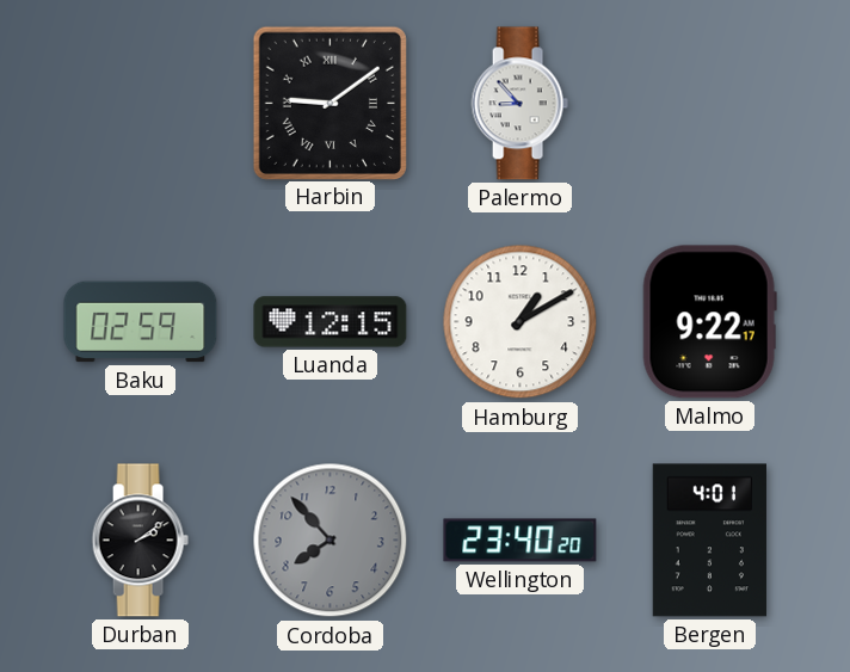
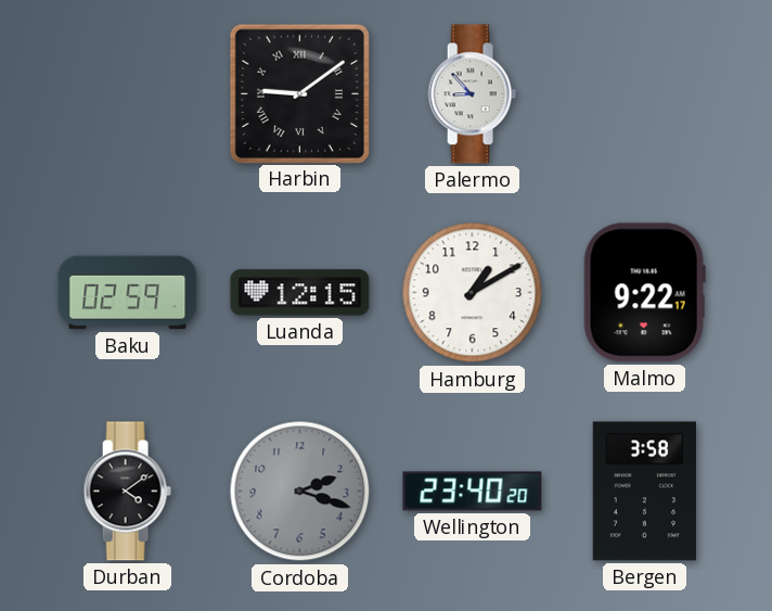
Durban: 2:09 -> 4:09 (127, 492)
Cordoba: 7:53 -> 2:18 (300, 492)
Bergen: 4:01 -> 3:58 (644, 492)
